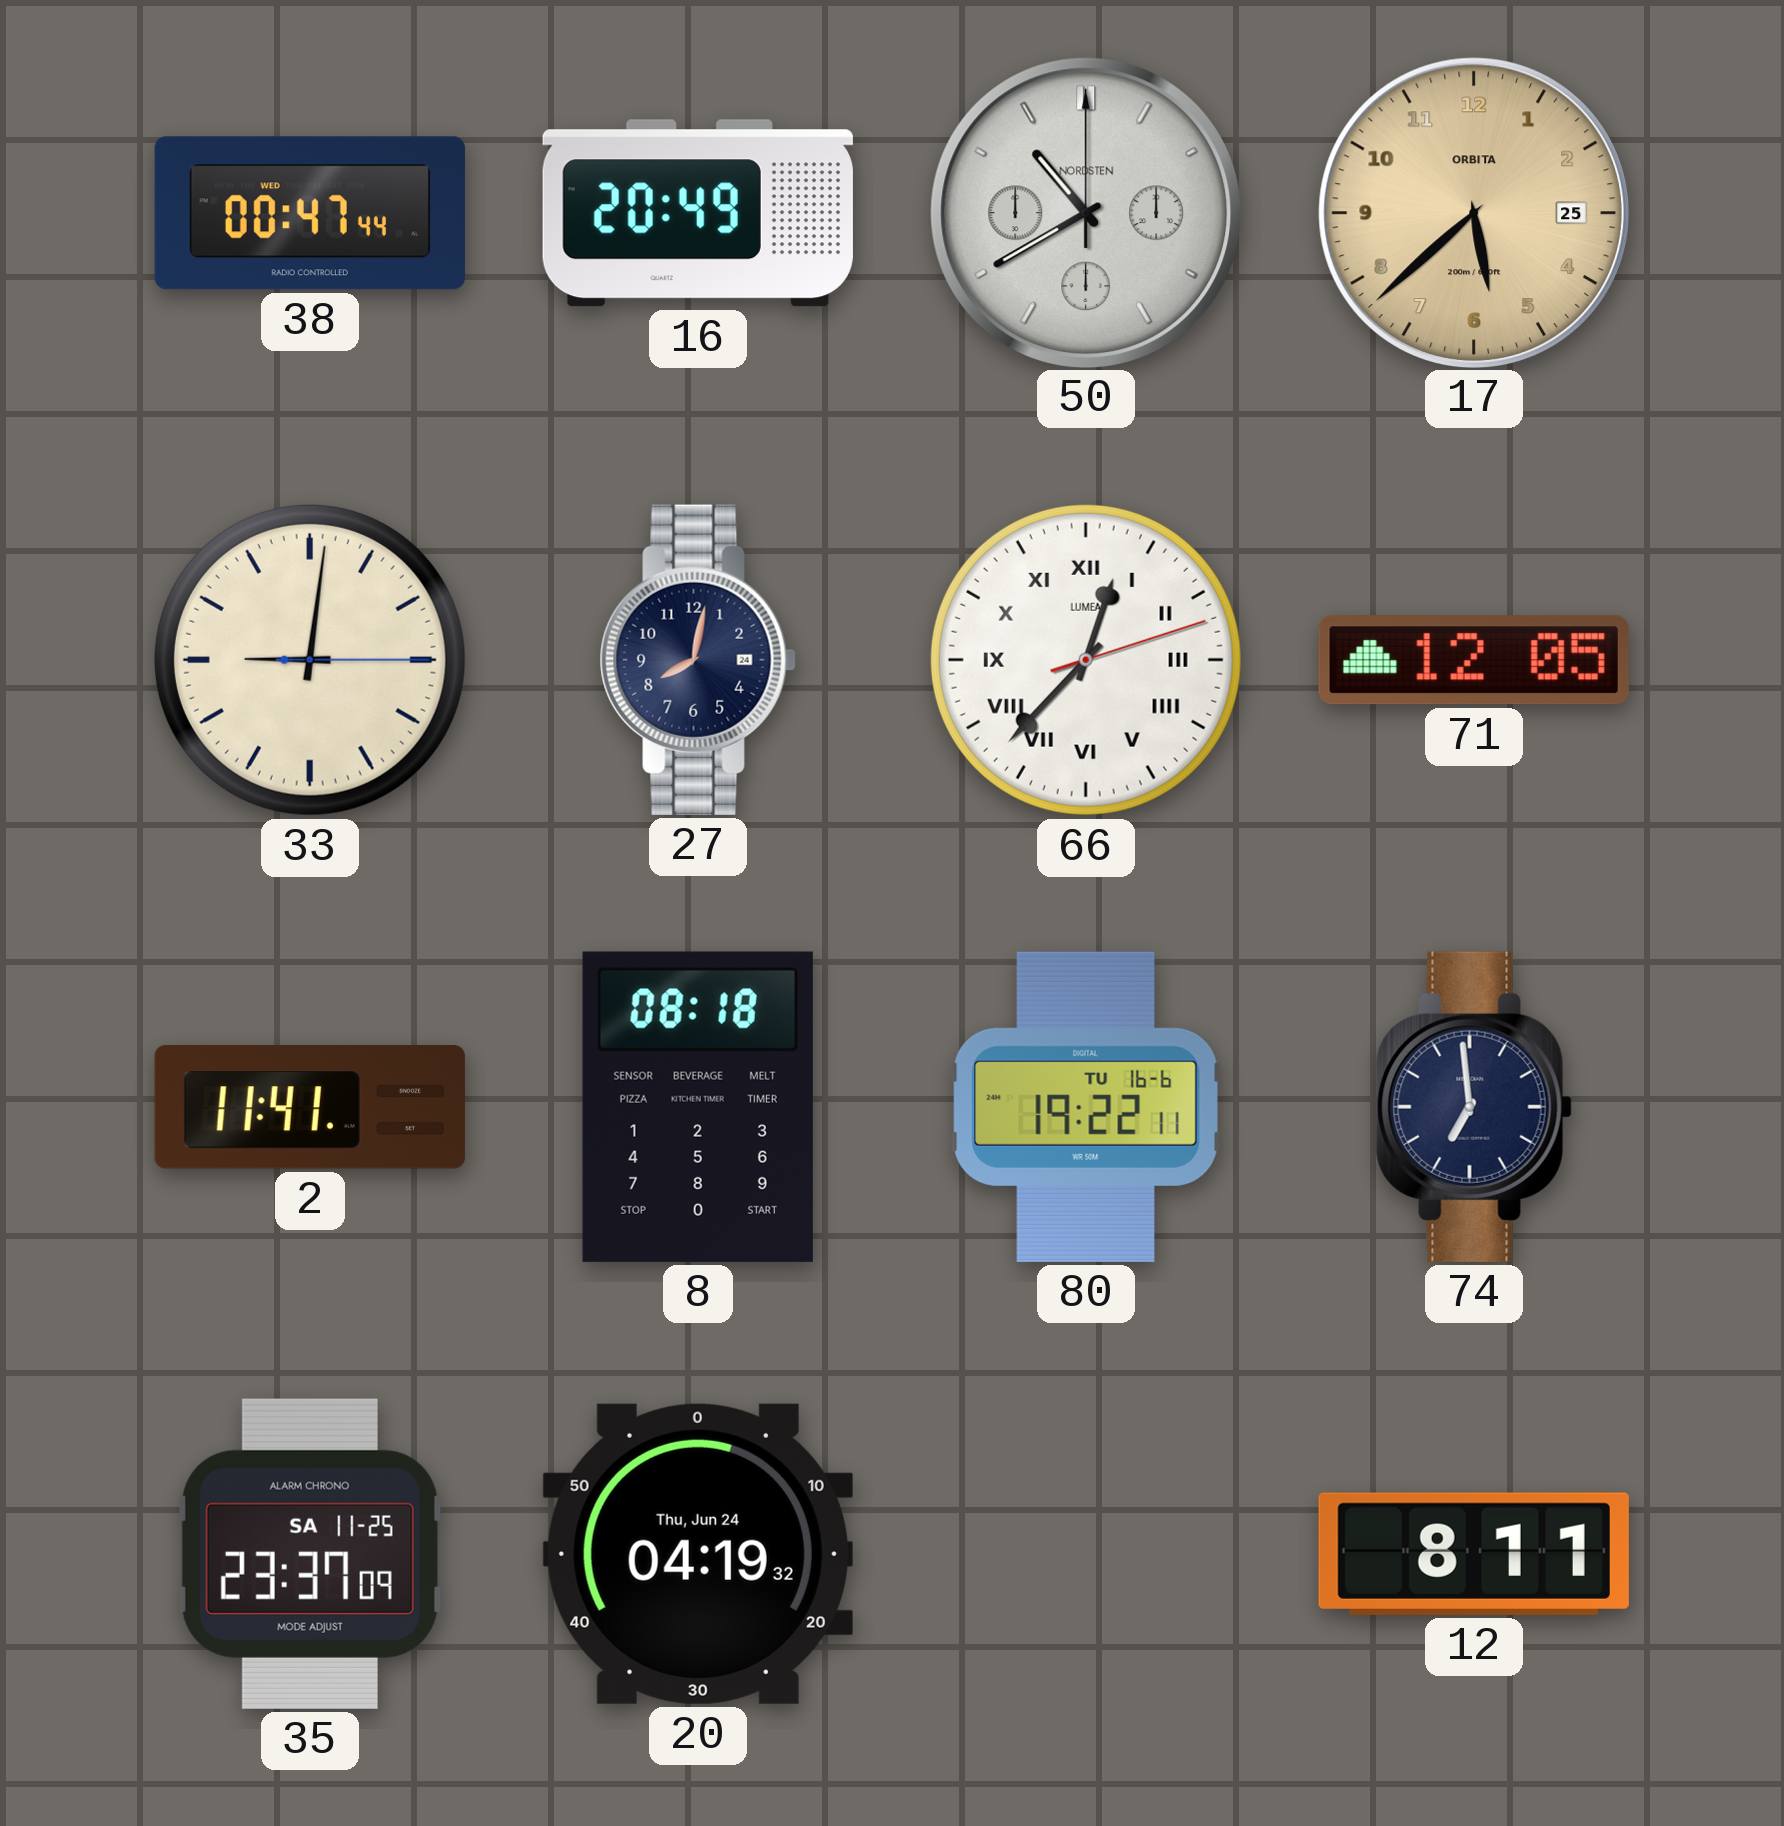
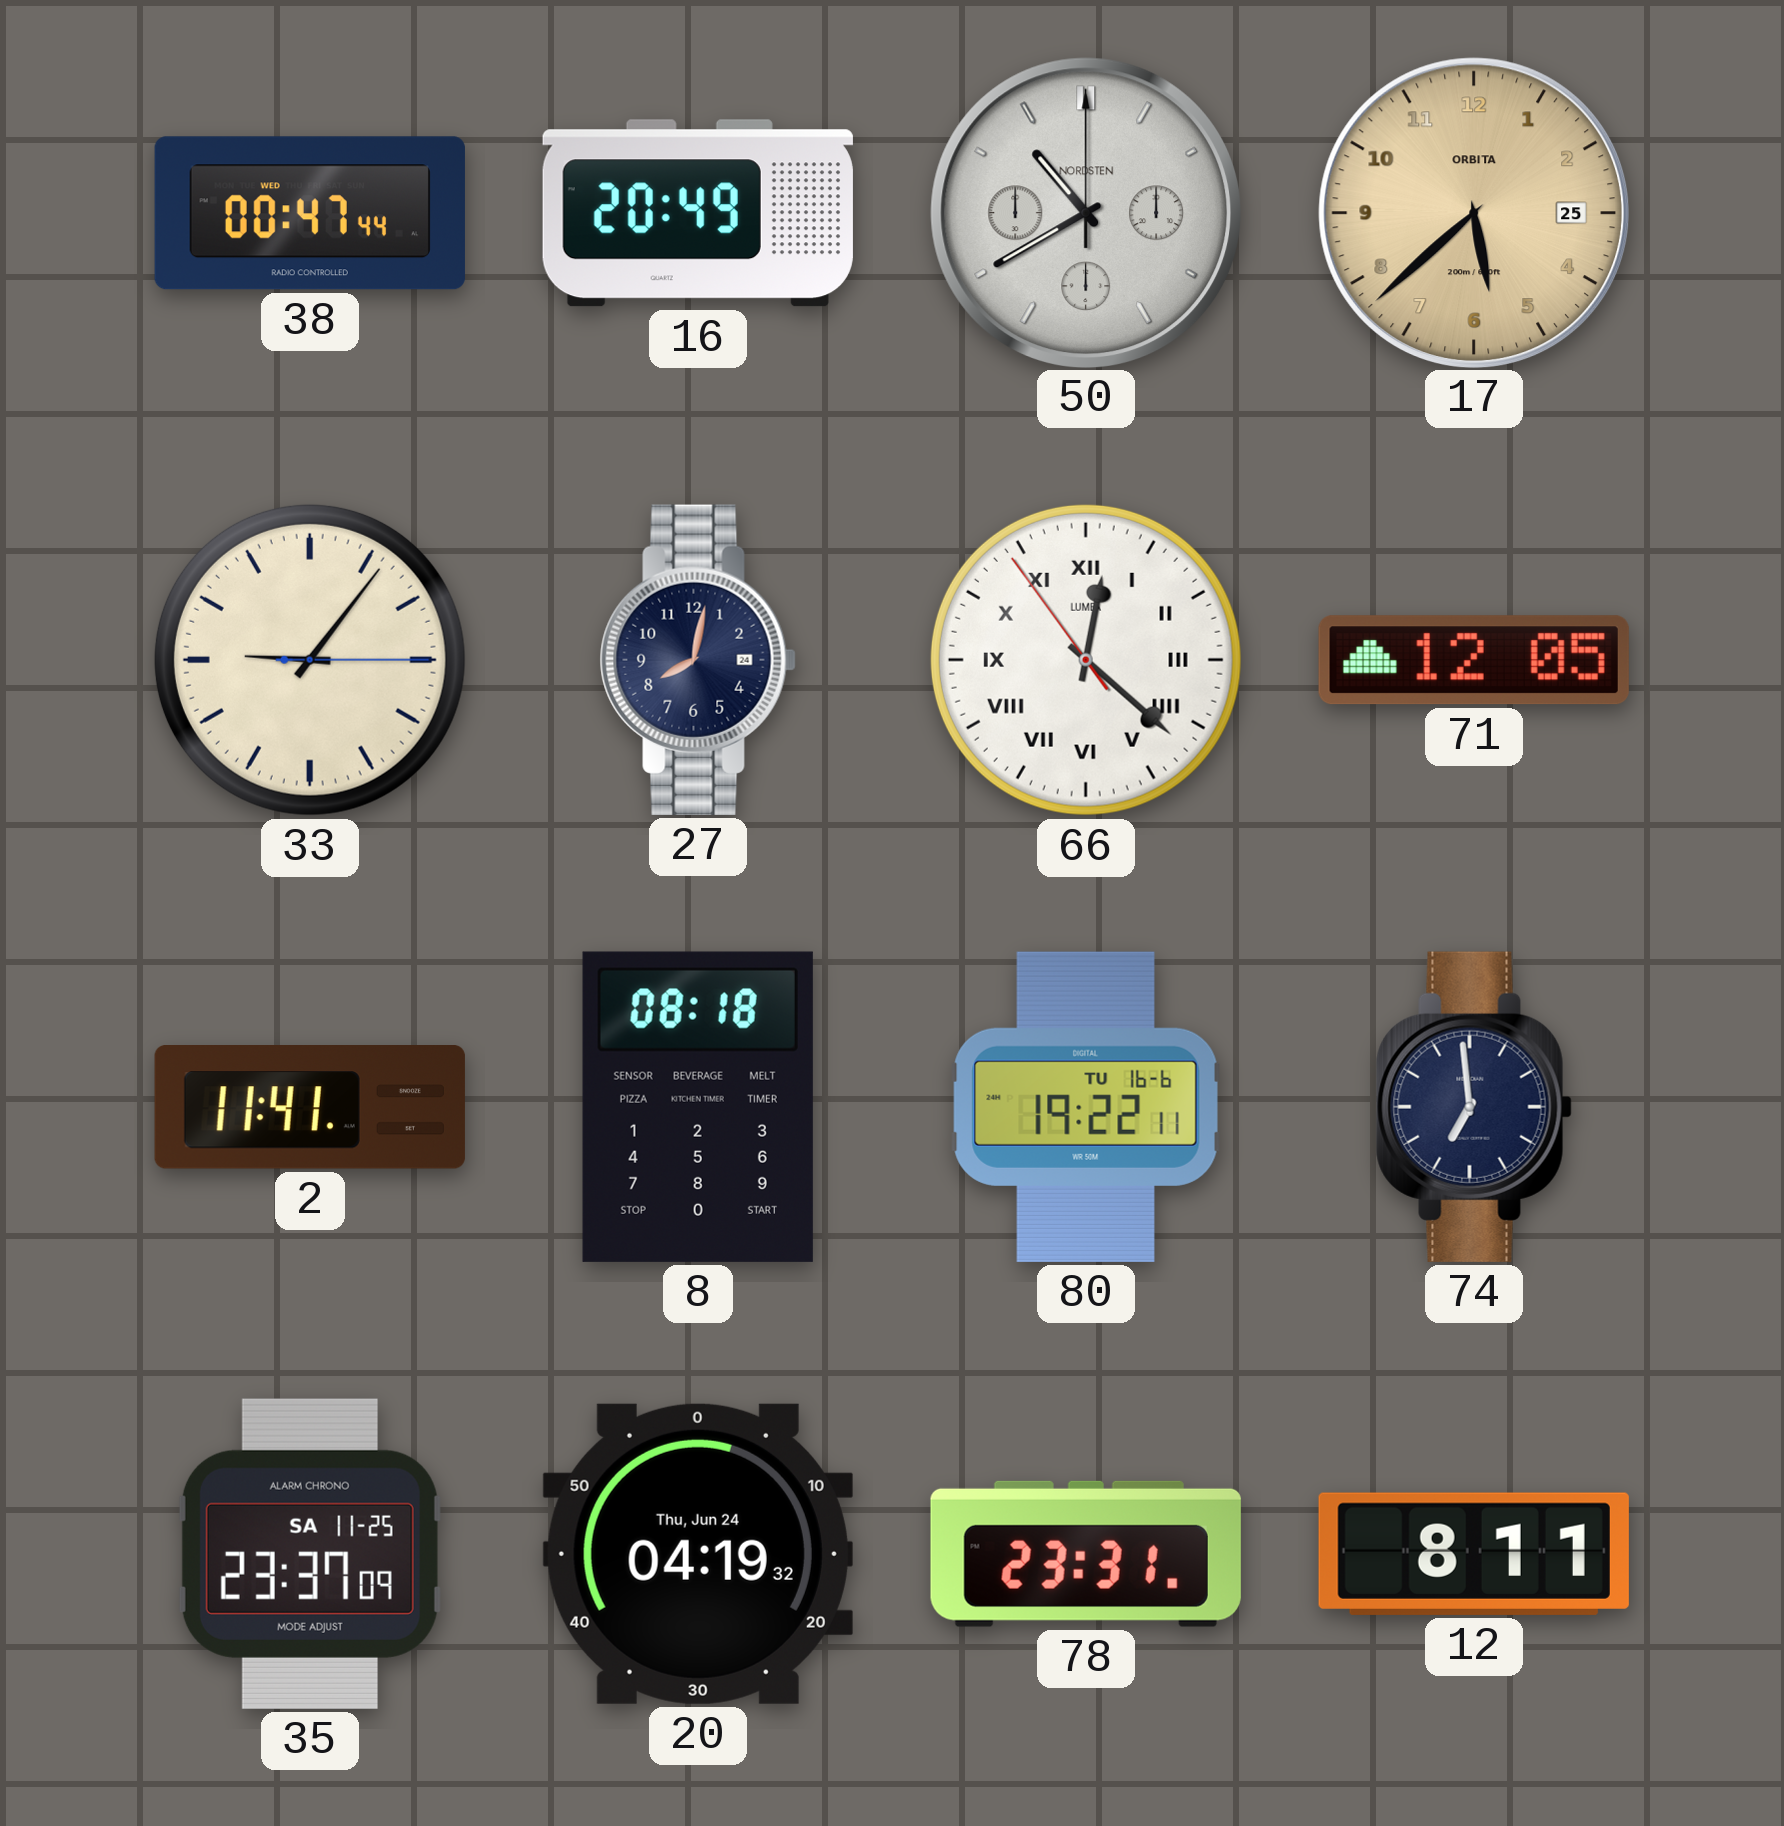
33: 9:01 -> 9:06 (310, 660)
66: 12:37 -> 12:21 (1086, 660)
78: none -> 23:31 (1086, 1554)
